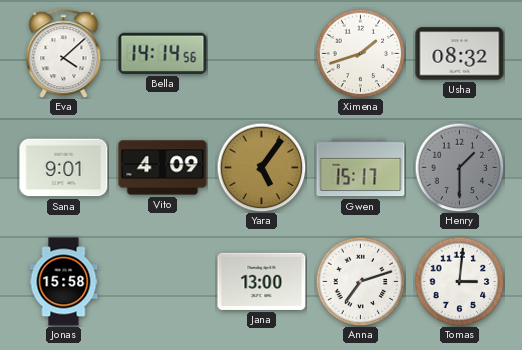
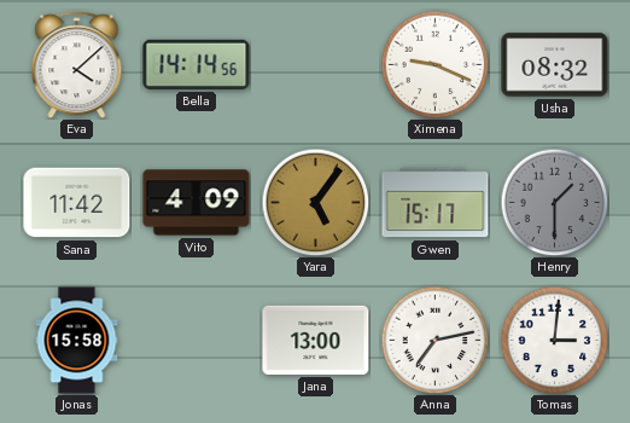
Ximena: 1:42 -> 9:19 (434, 64)
Sana: 9:01 -> 11:42 (77, 203)
Anna: 7:12 -> 7:13 (434, 340)
